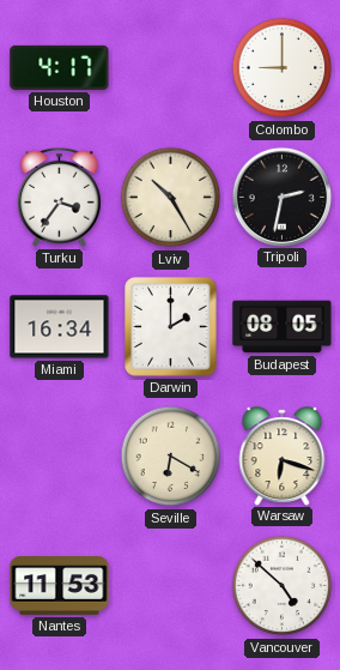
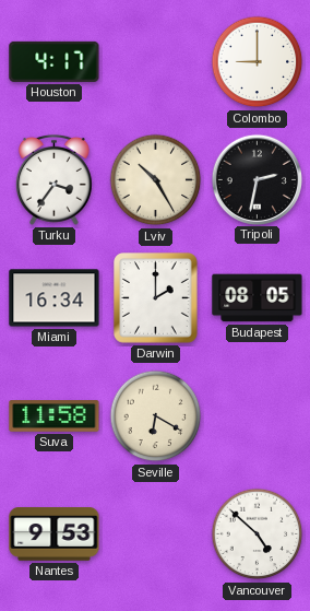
Suva: none -> 11:58 (55, 416)
Warsaw: 6:18 -> none (283, 455)
Nantes: 11:53 -> 9:53 (55, 534)
